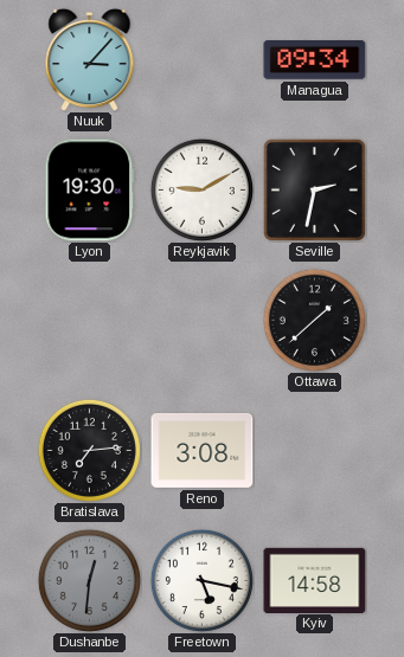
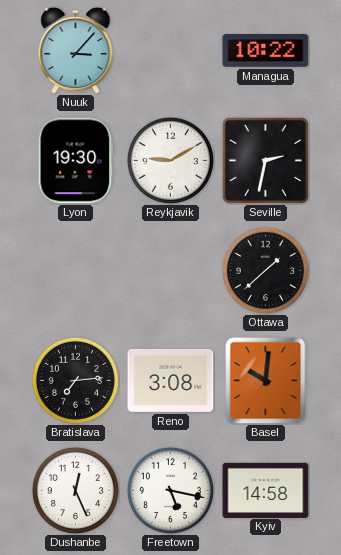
Managua: 09:34 -> 10:22 (266, 51)
Basel: none -> 10:01 (266, 380)
Dushanbe: 12:31 -> 12:26 (75, 490)
Dushanbe dial: grey -> white (75, 490)
